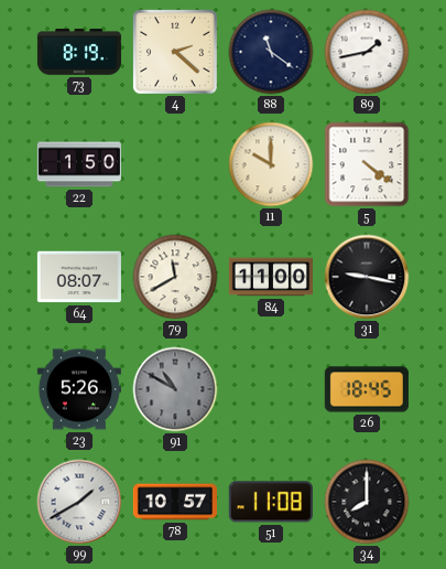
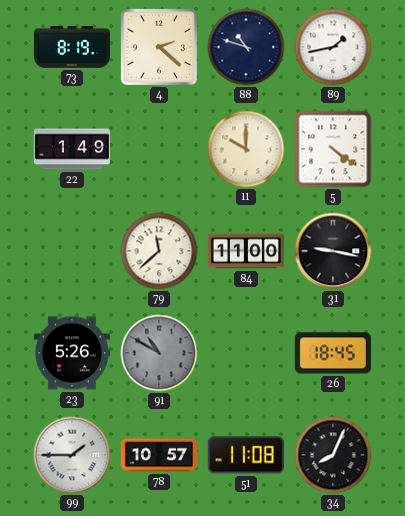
88: 11:21 -> 10:48 (246, 47)
22: 1:50 -> 1:49 (72, 149)
64: 08:07 -> none (79, 277)
79: 11:40 -> 11:38 (159, 251)
99: 1:40 -> 1:45 (72, 455)
34: 8:00 -> 8:04 (333, 455)
